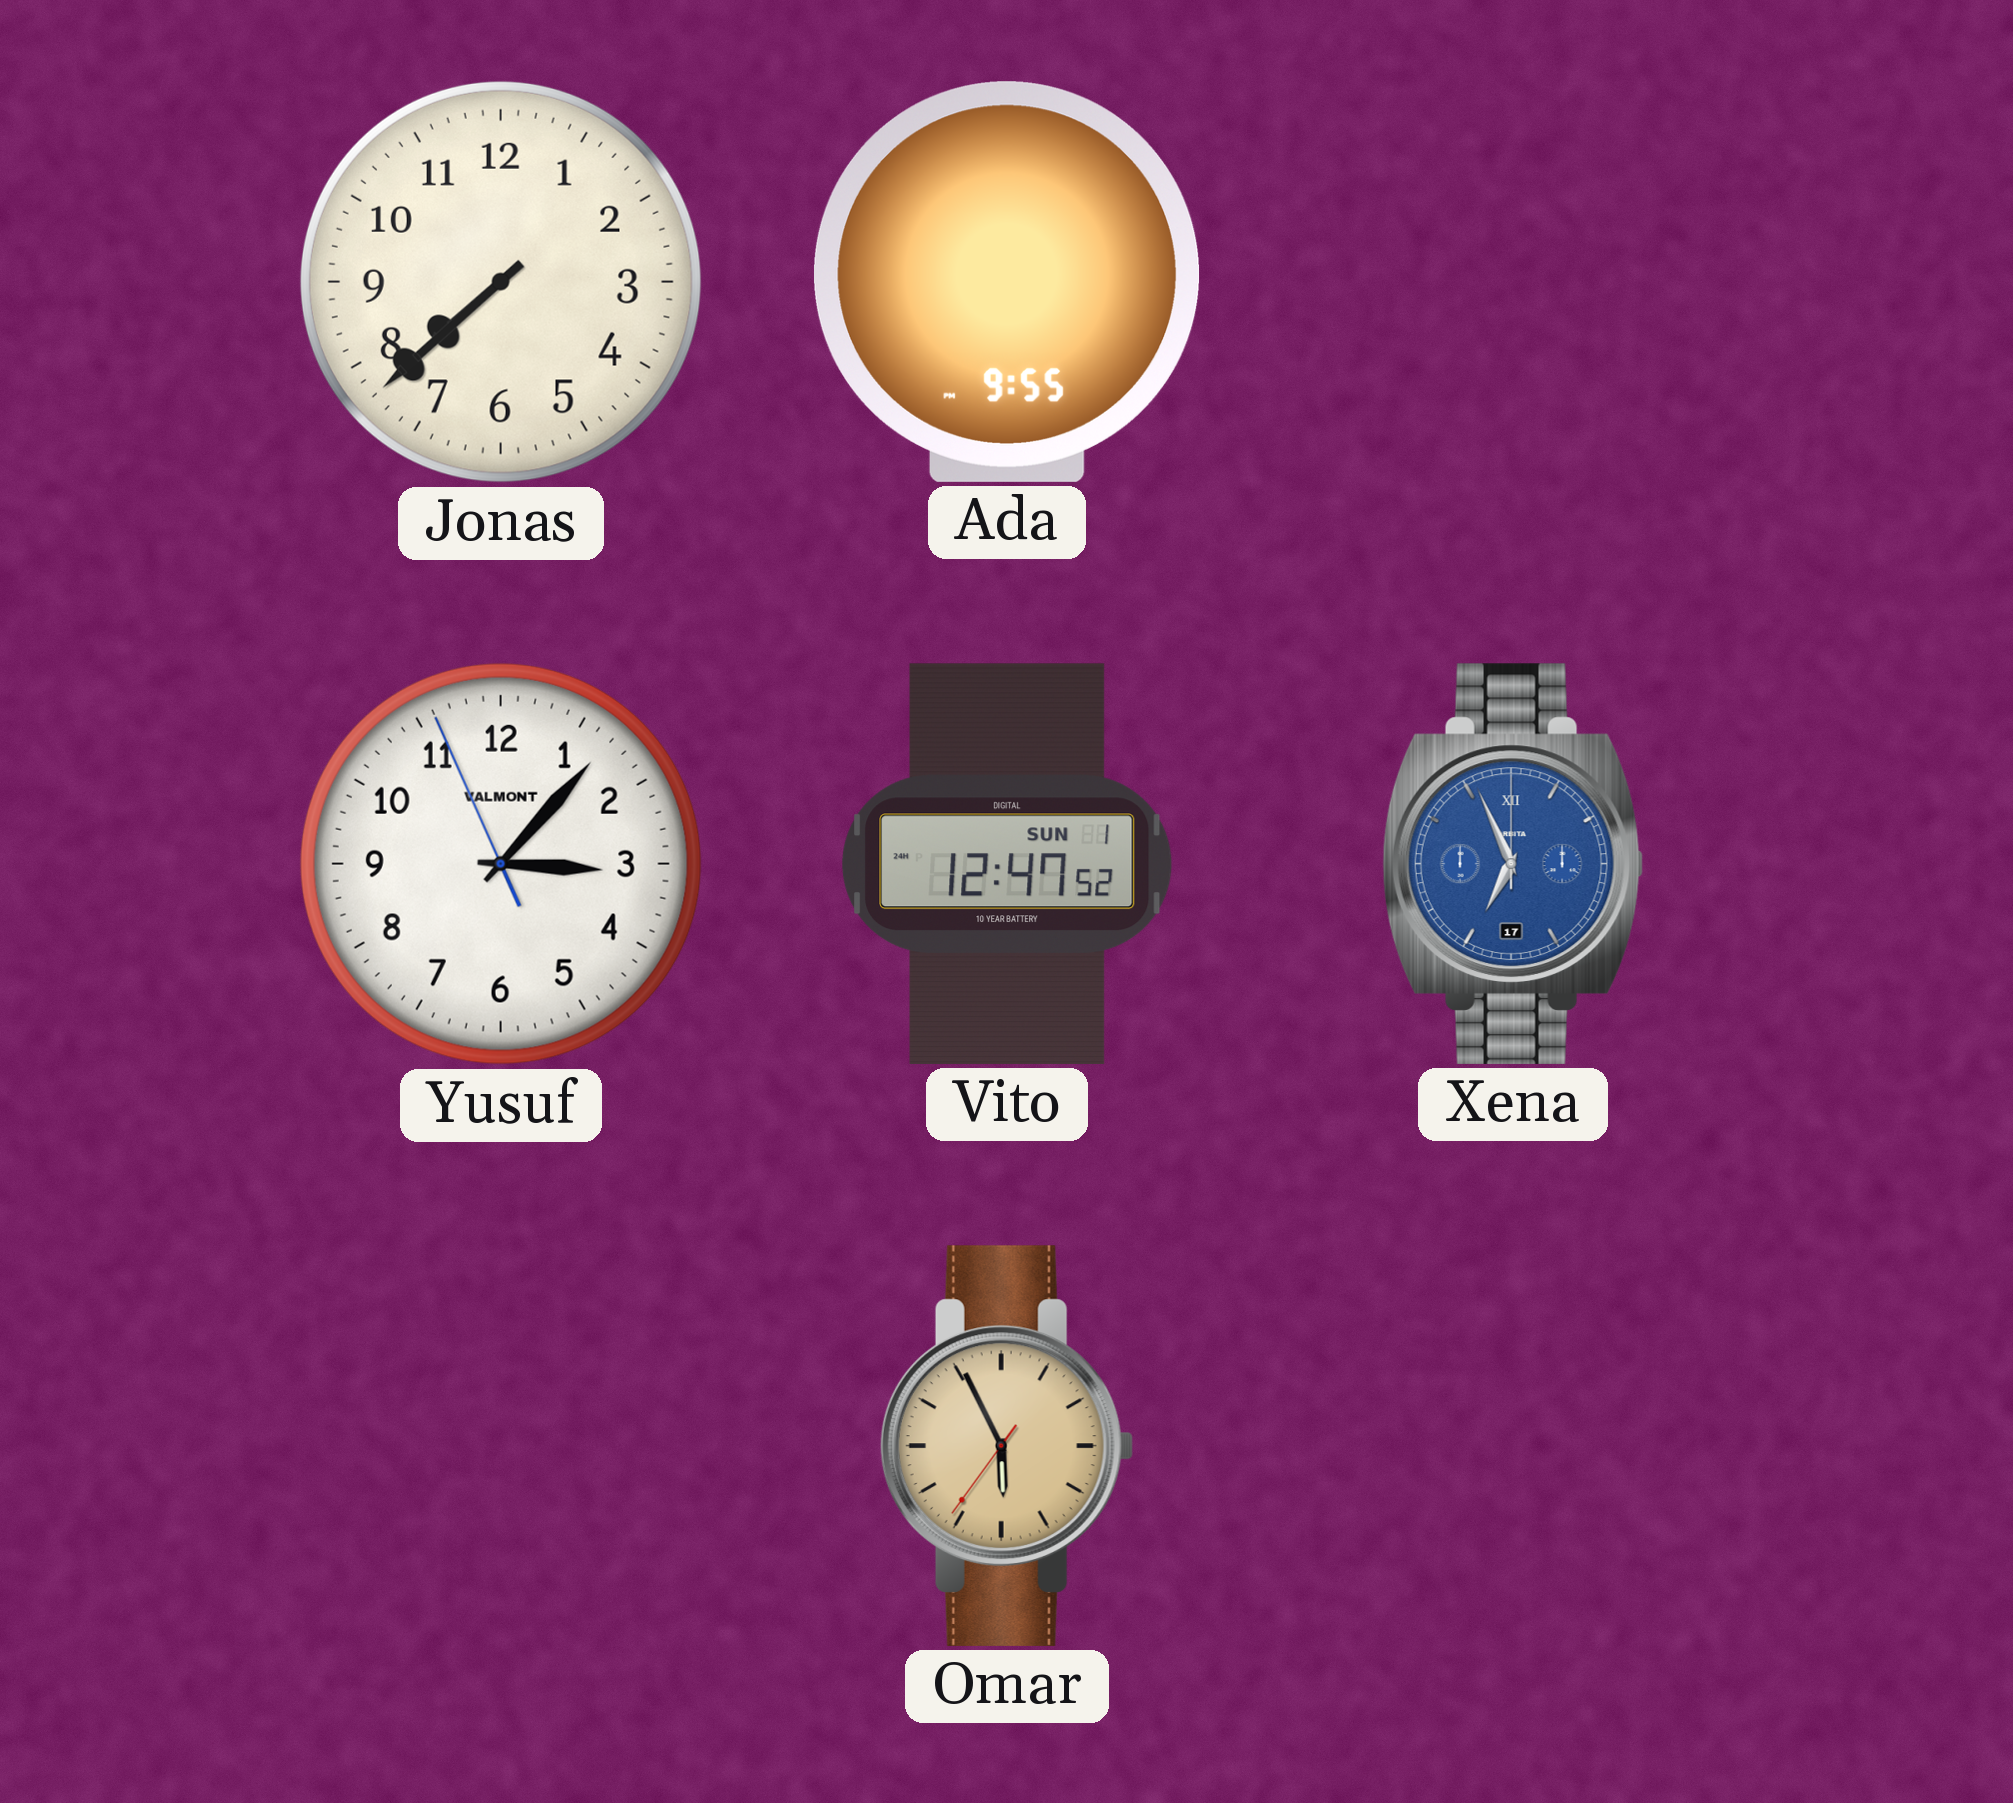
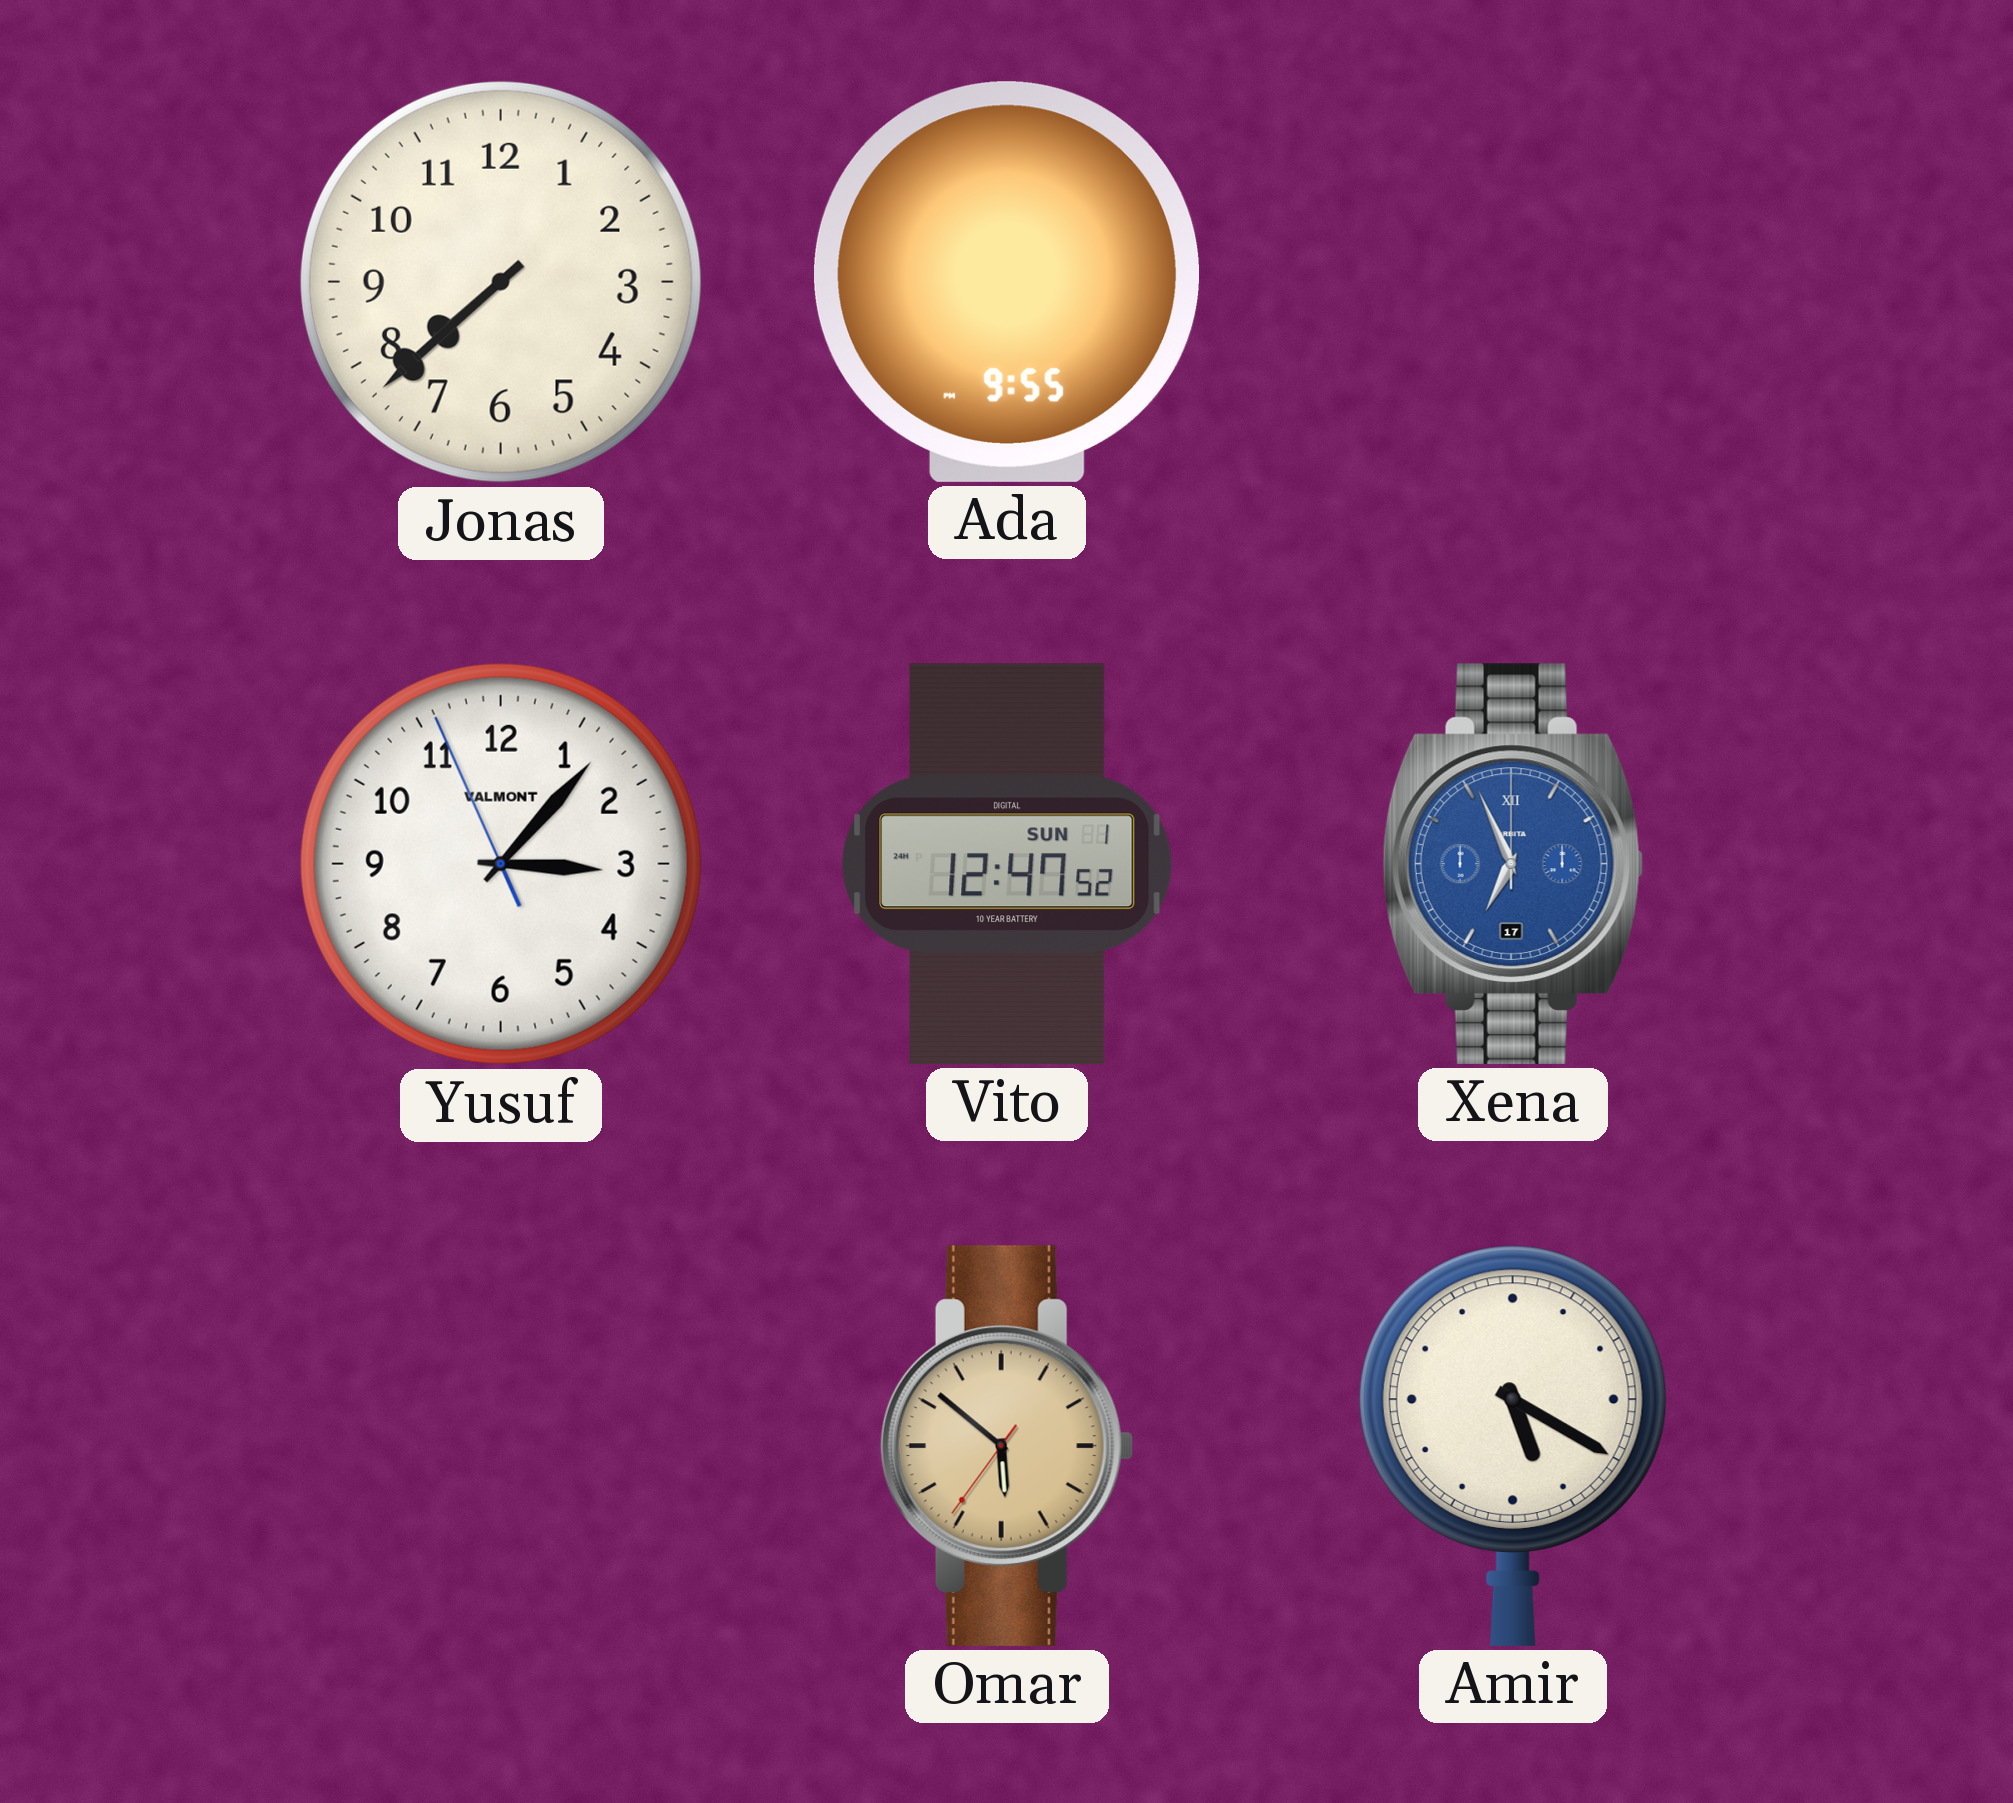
Omar: 5:55 -> 5:51 (1007, 1446)
Amir: none -> 5:20 (1513, 1445)
